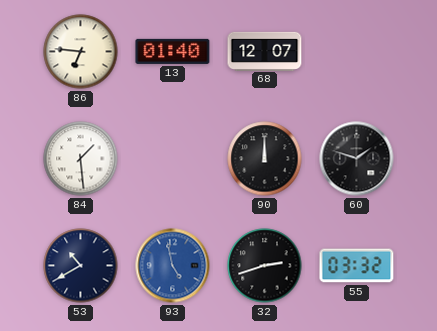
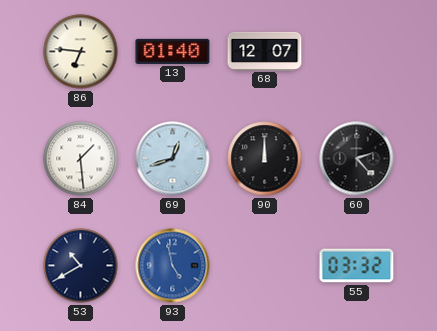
69: none -> 12:42 (173, 159)
60: 1:48 -> 2:23 (357, 159)
32: 2:42 -> none (265, 266)
